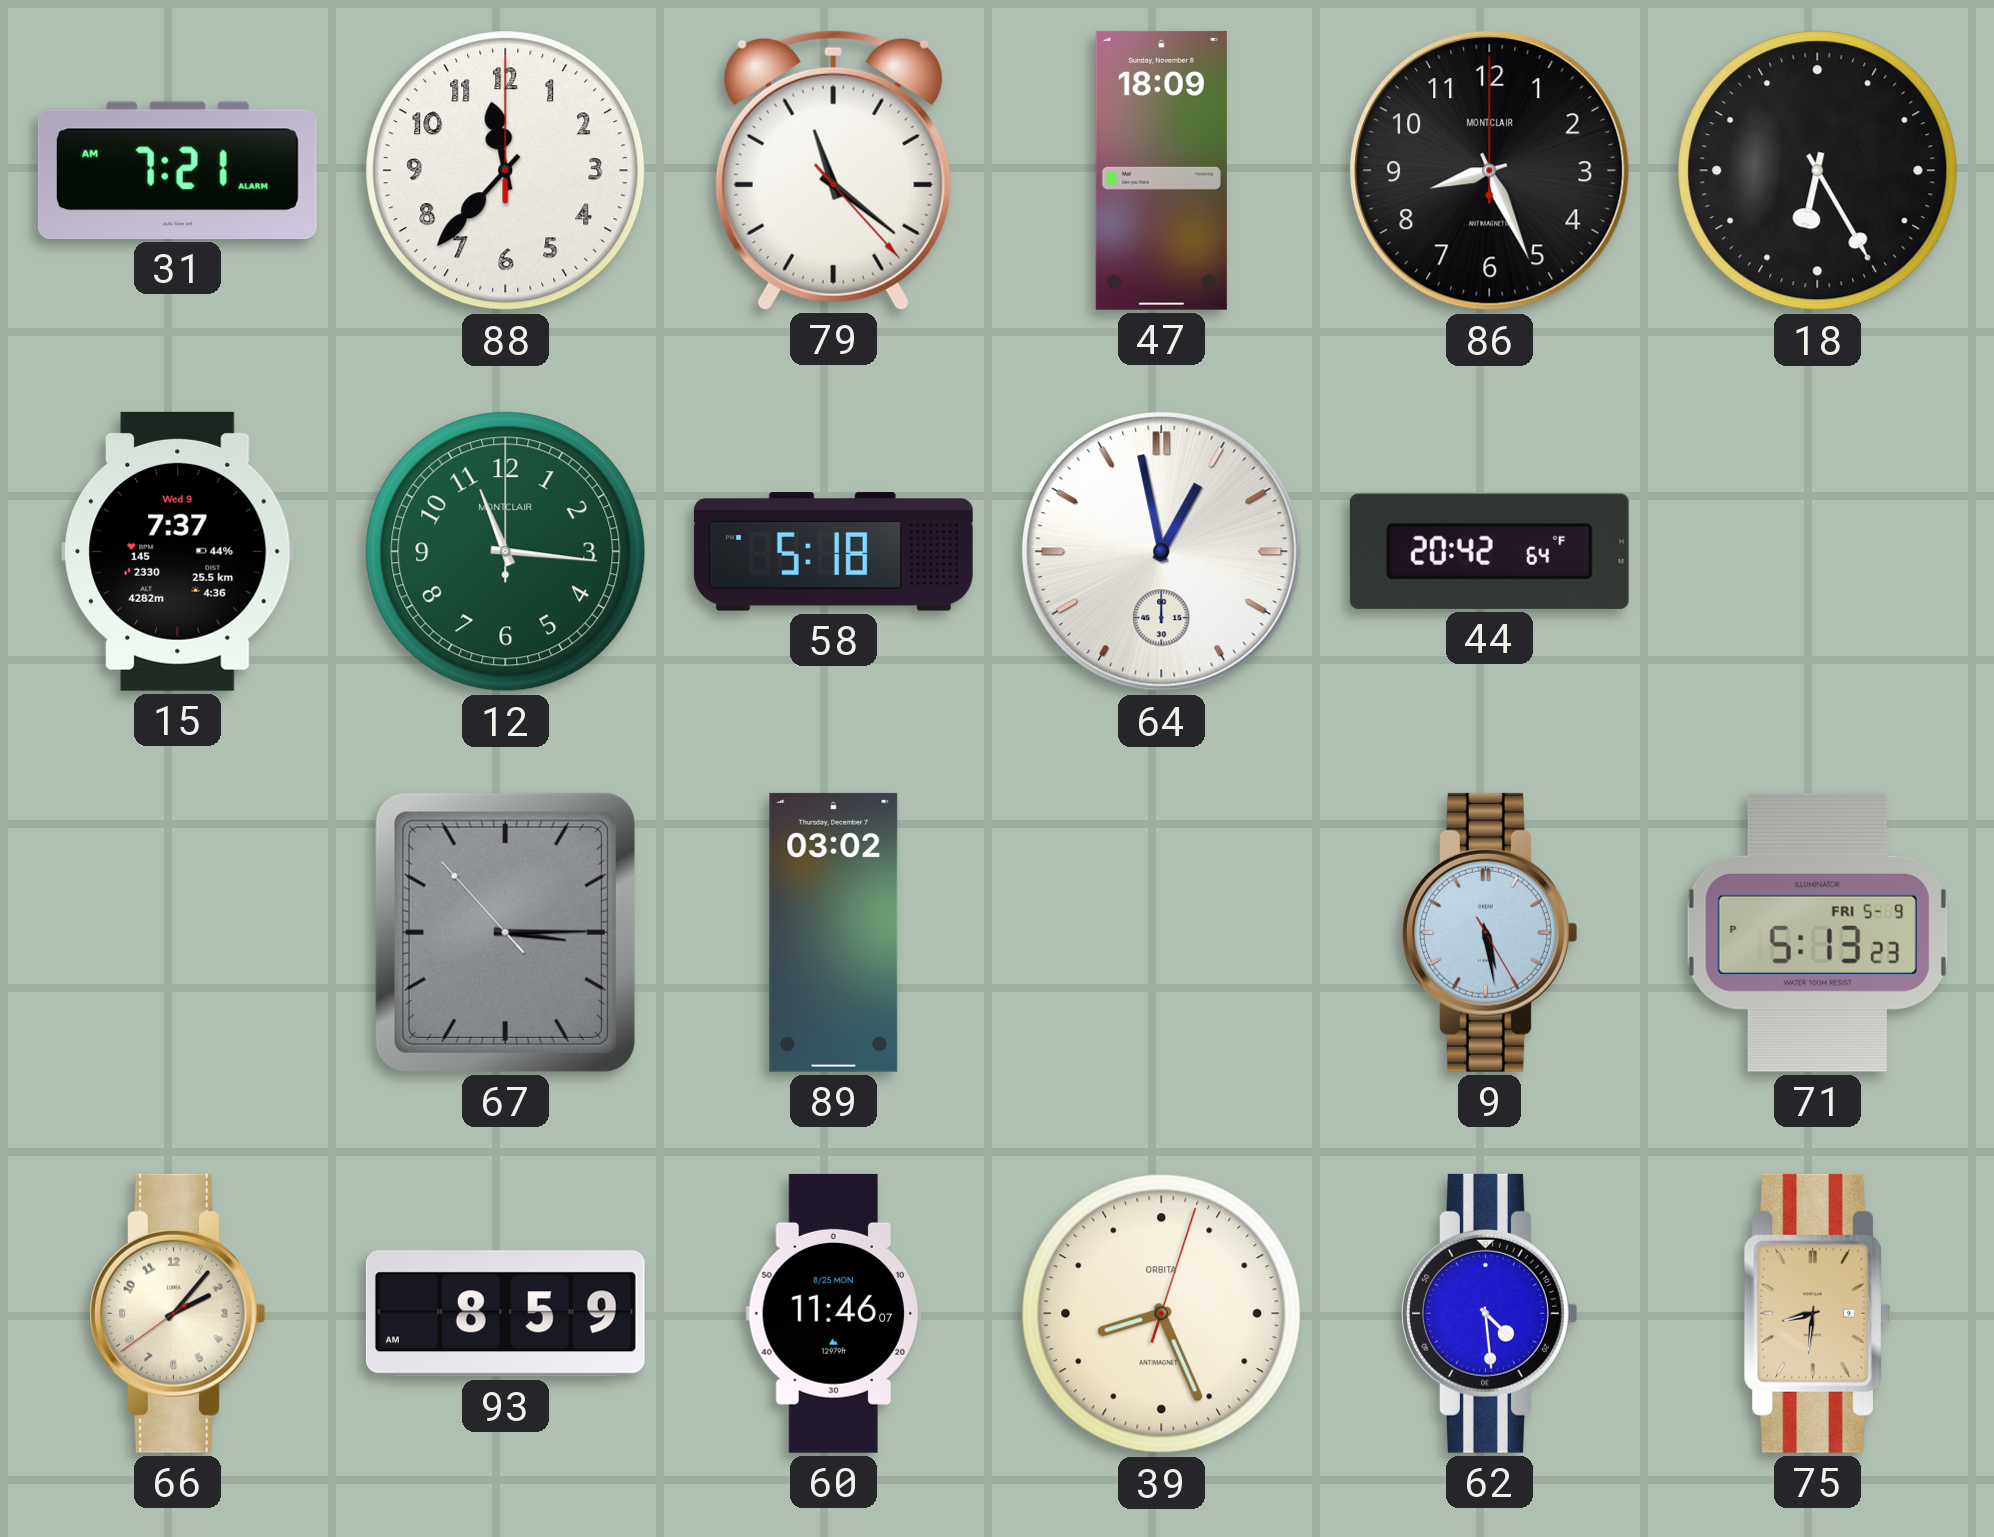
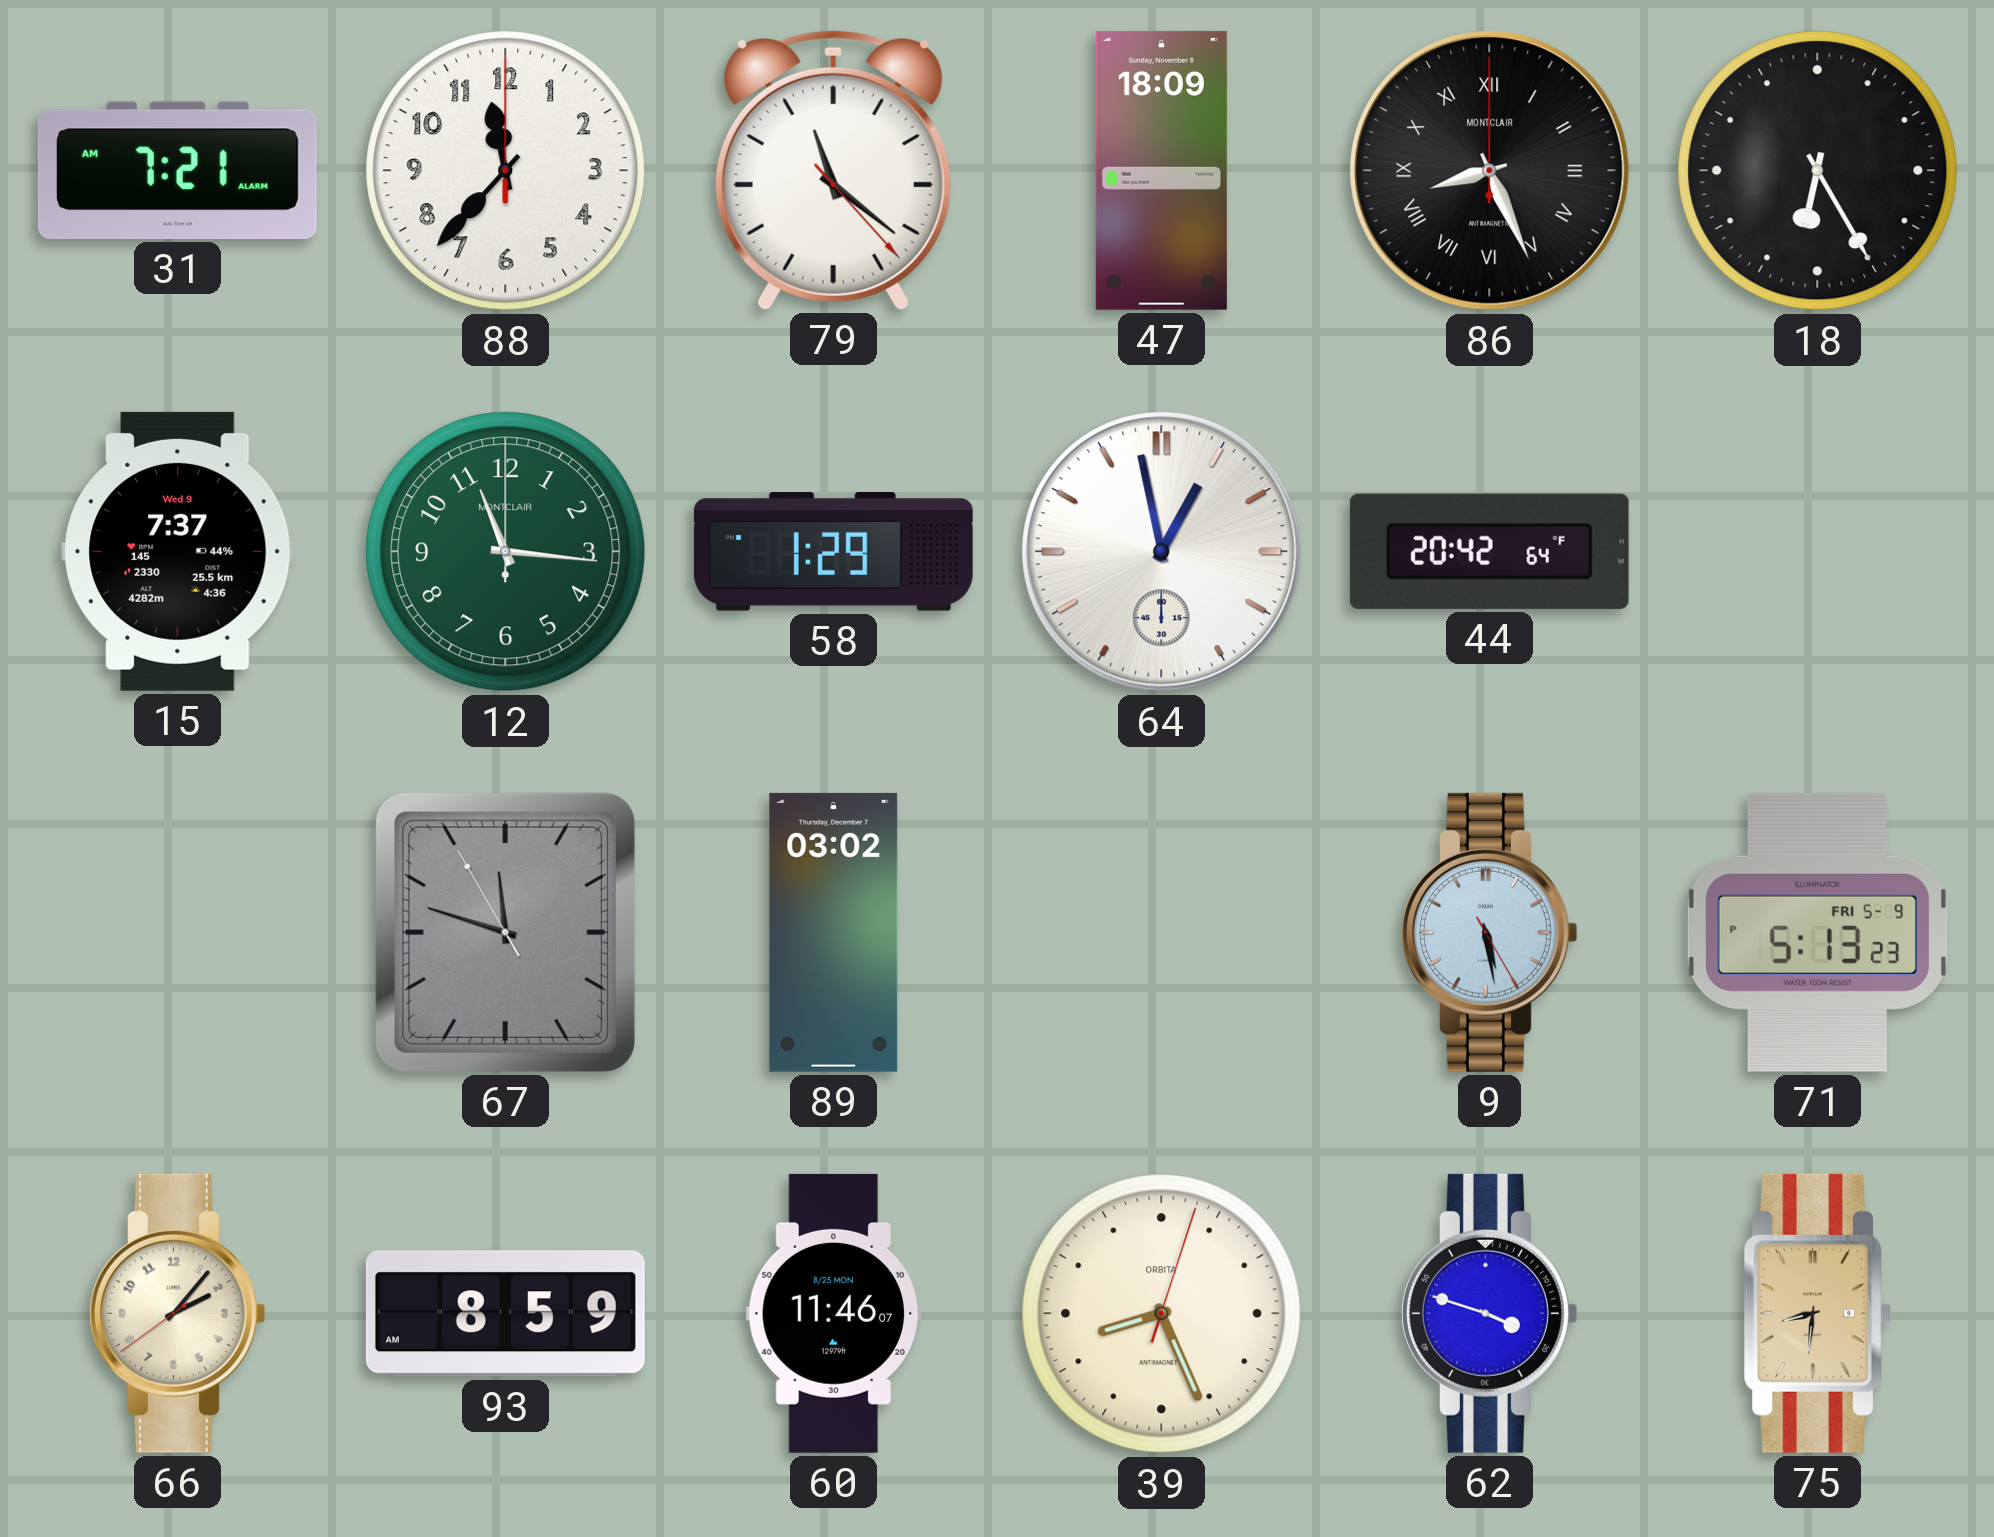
86 numerals: Arabic -> Roman (1490, 171)
58: 5:18 -> 1:29 (833, 552)
67: 3:14 -> 11:47 (505, 932)
62: 4:29 -> 3:48 (1490, 1313)
